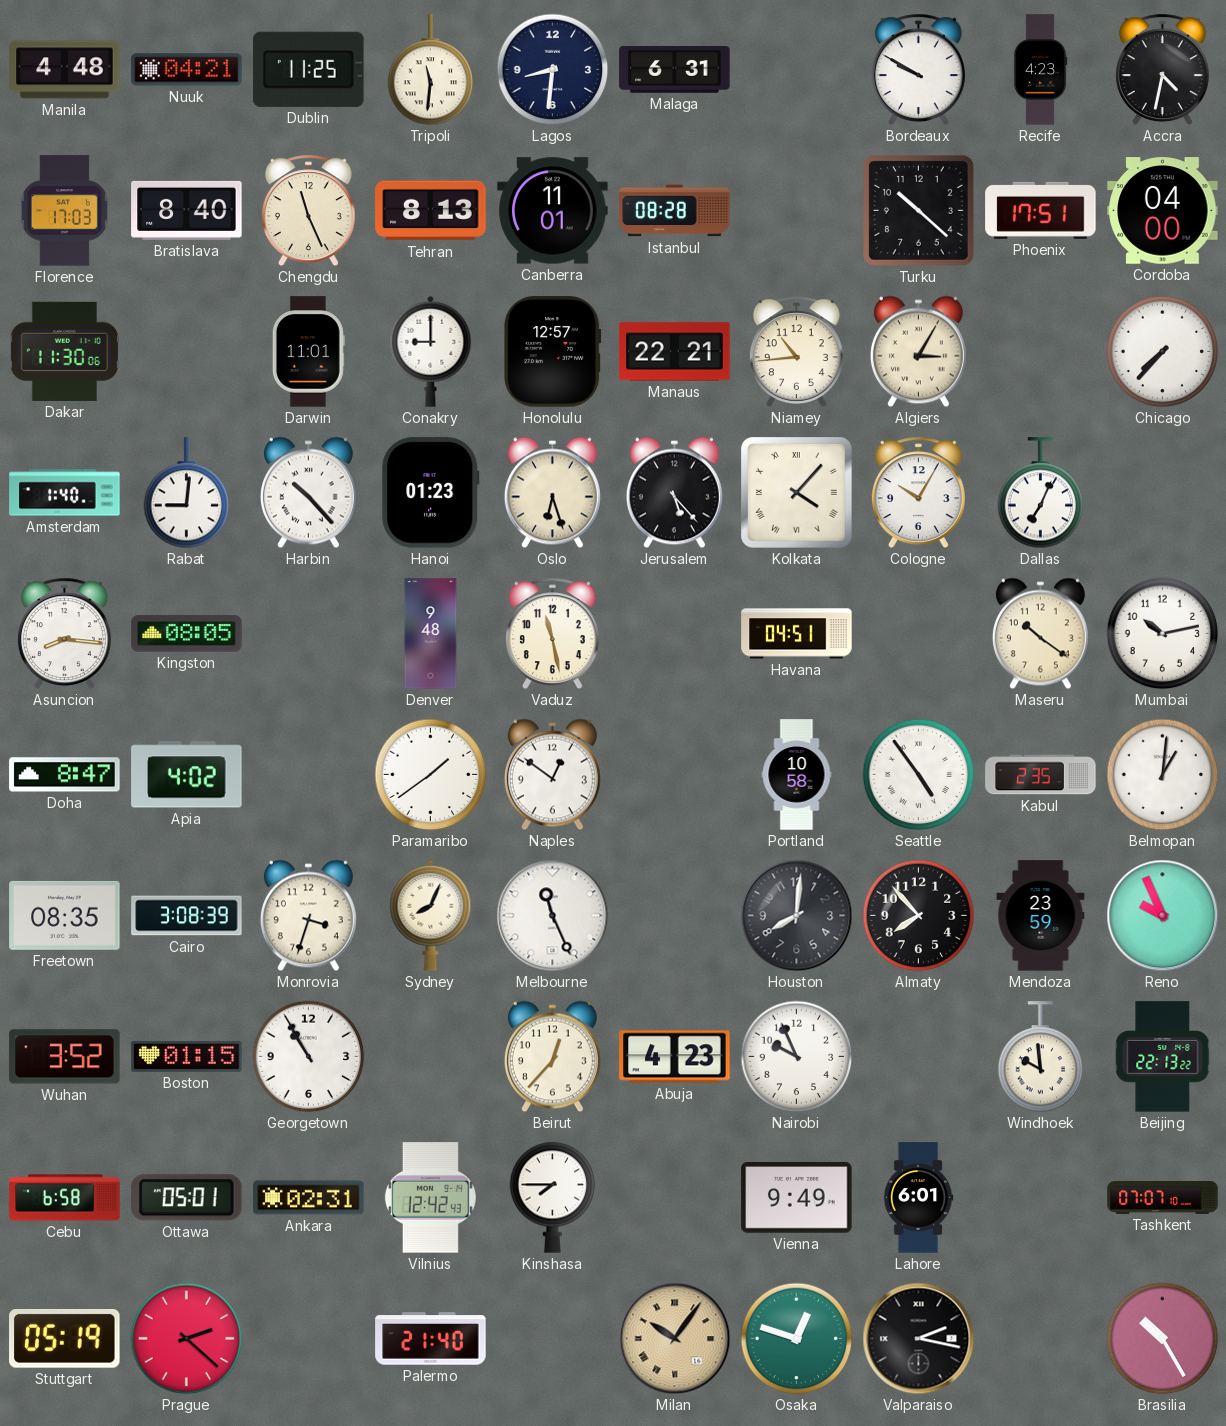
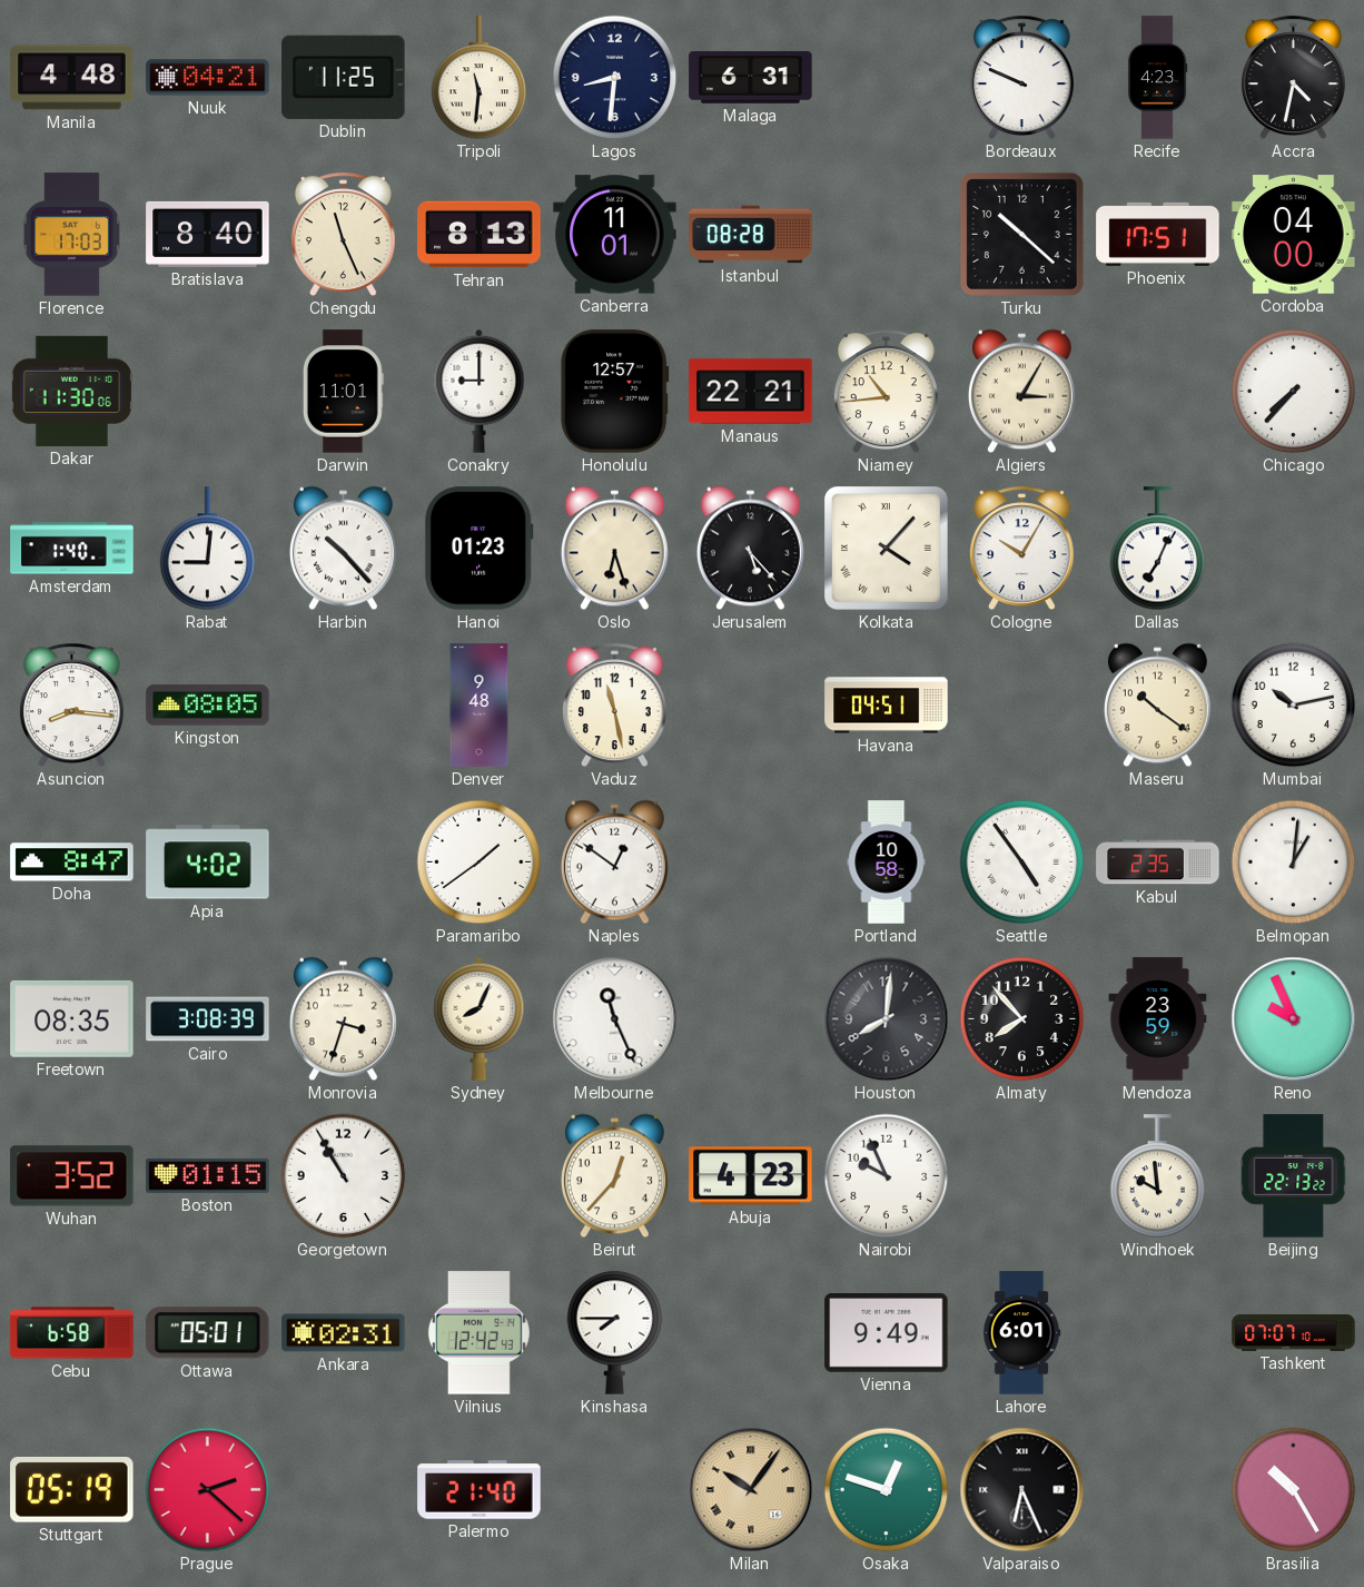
Bordeaux: 9:50 -> 9:49 (1021, 78)
Valparaiso: 2:17 -> 6:26 (1022, 1490)
